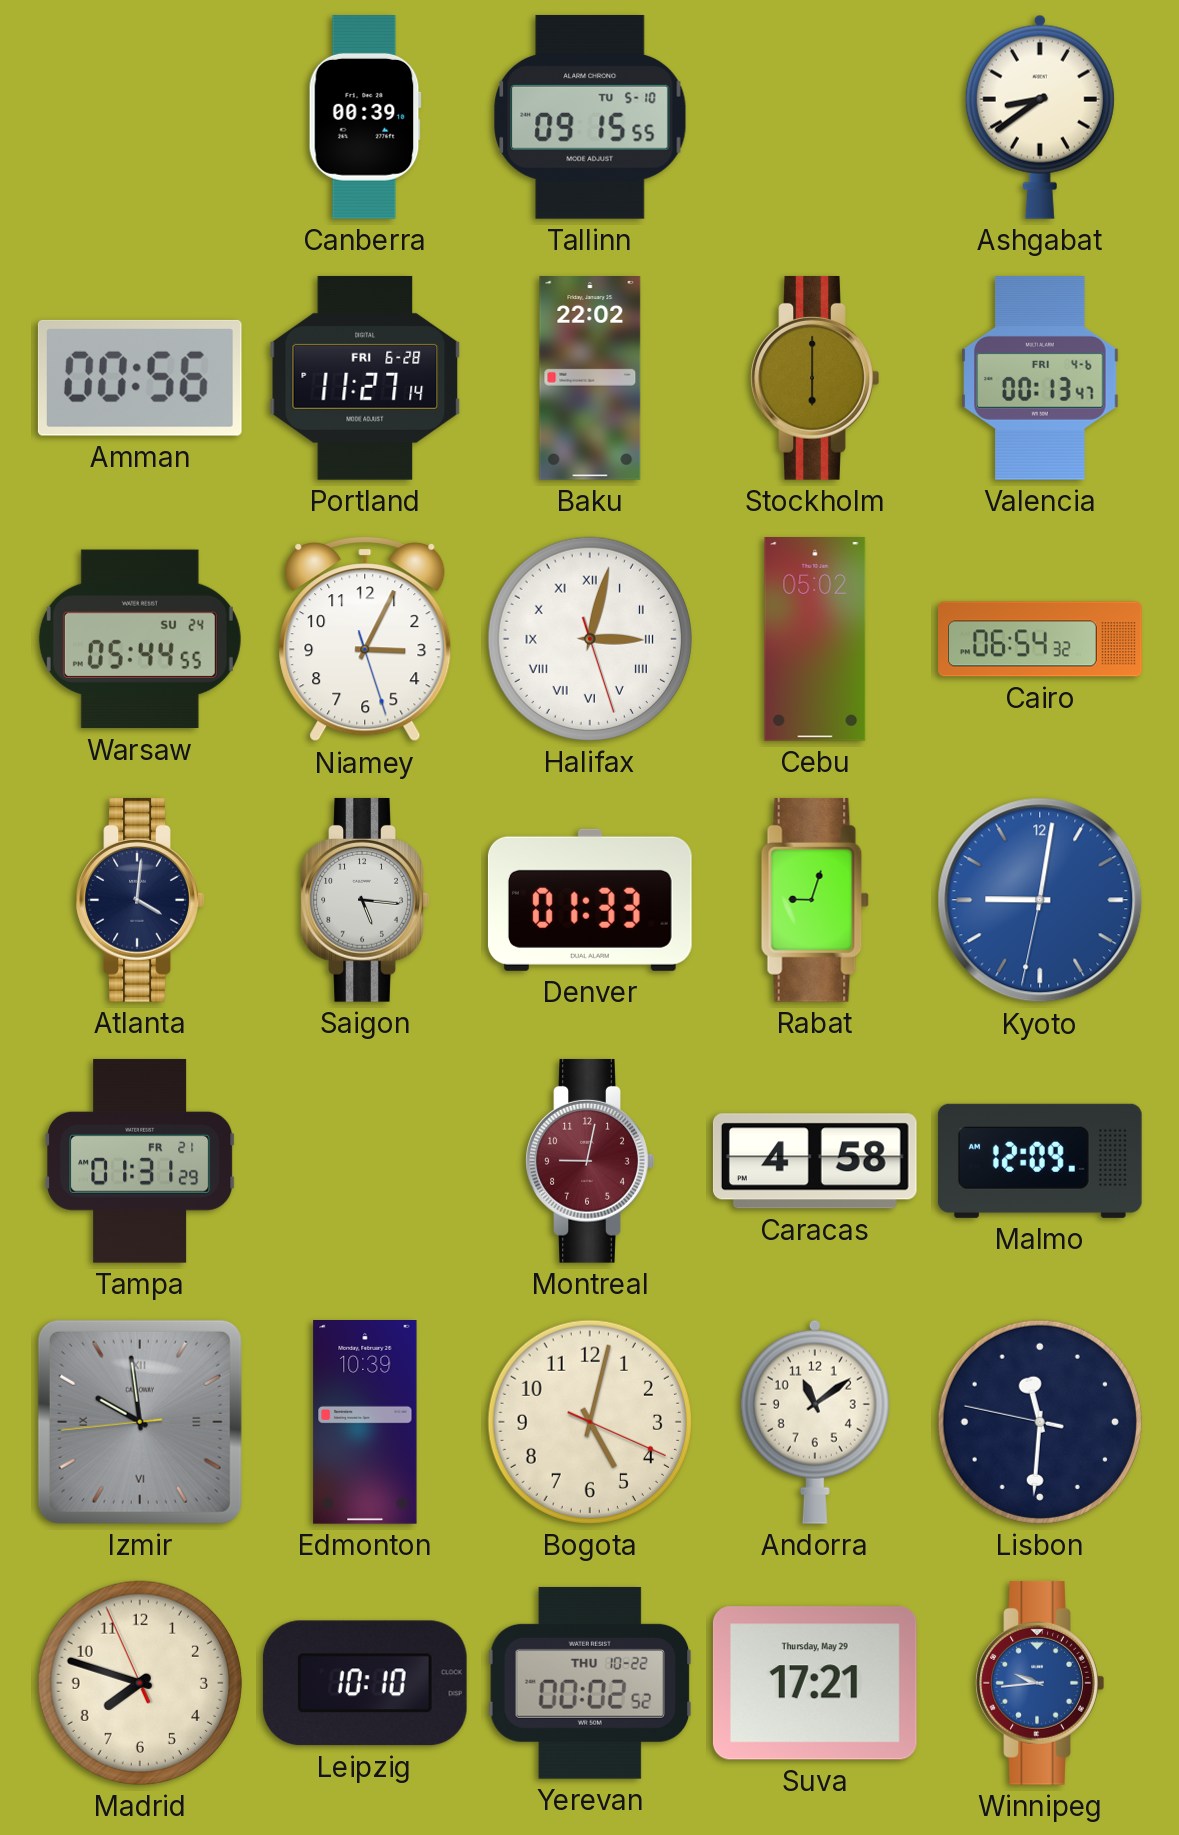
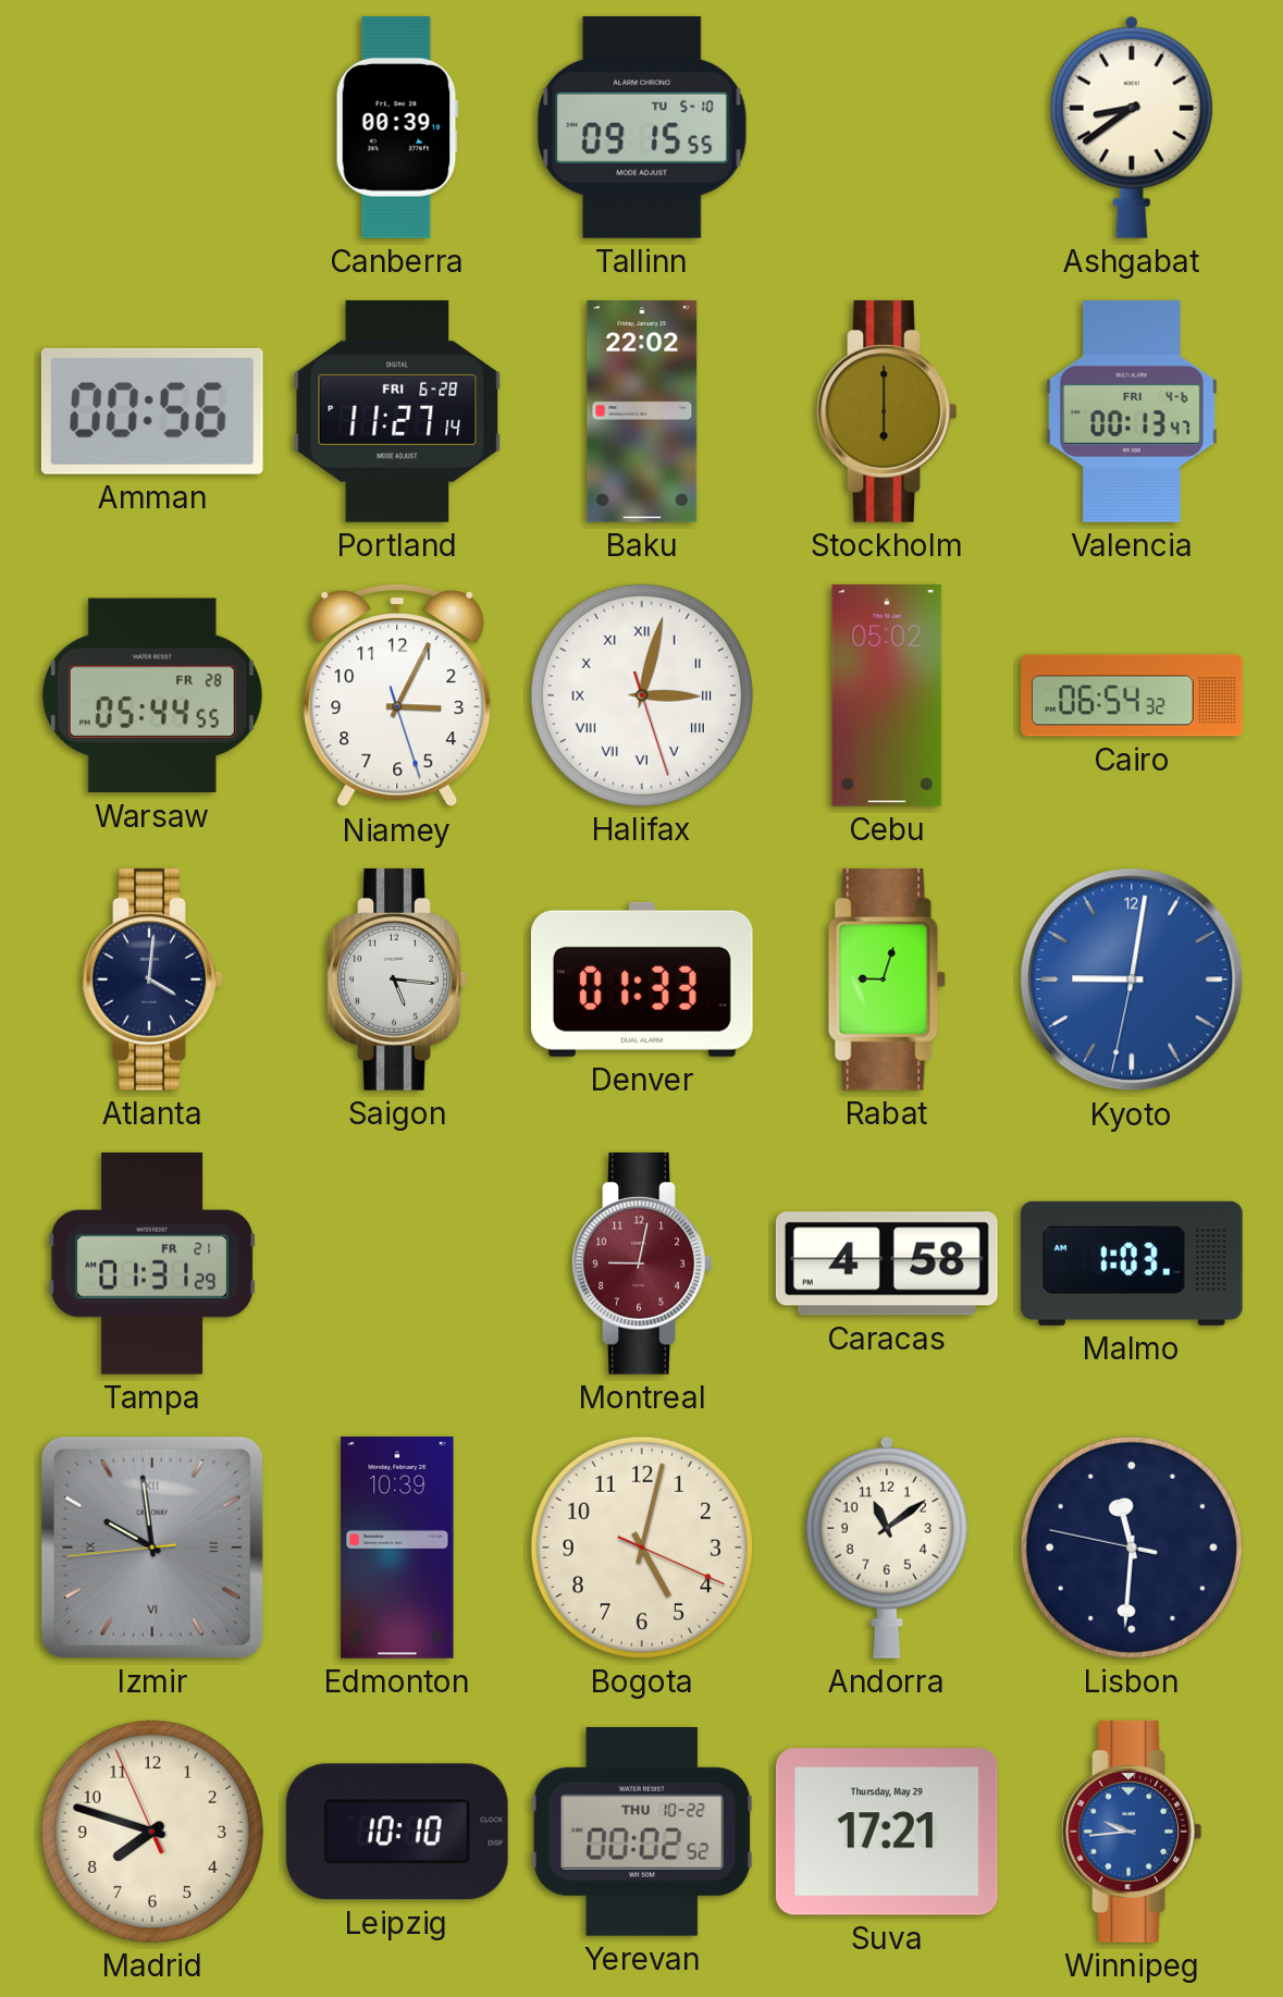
Warsaw date: SU 24 -> FR 28 (152, 695)
Malmo: 12:09 -> 1:03 (1132, 1263)
